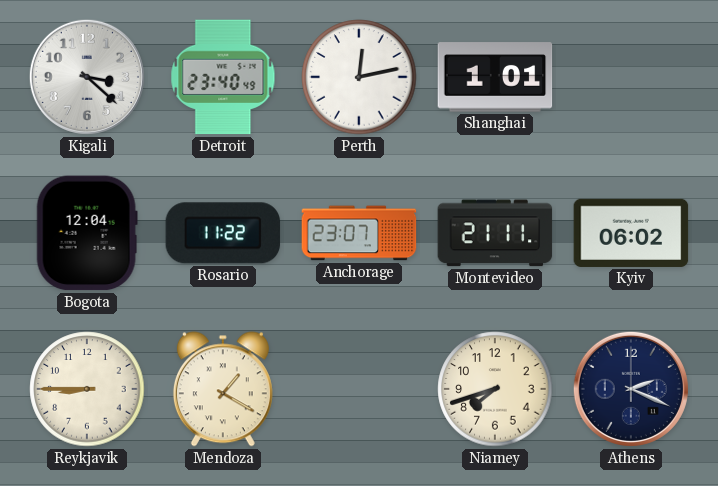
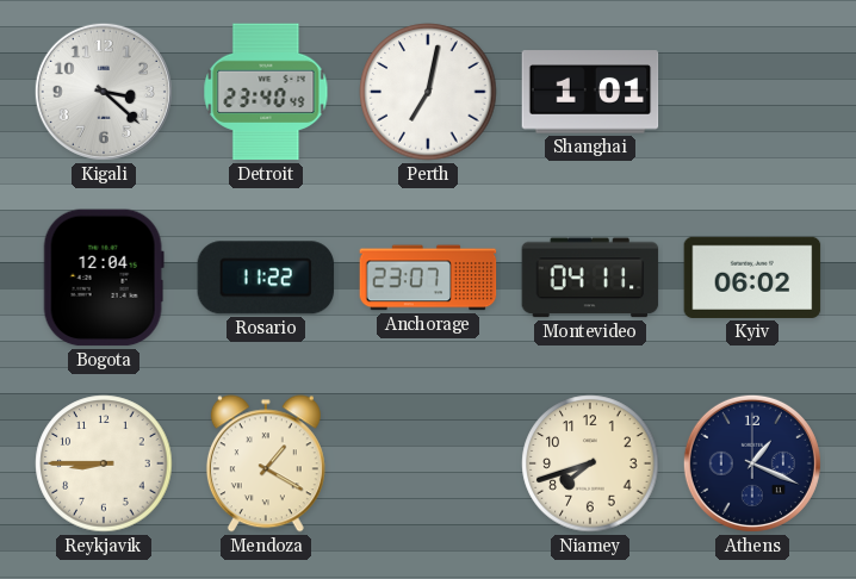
Perth: 12:13 -> 7:02 (428, 92)
Montevideo: 21:11 -> 04:11 (590, 278)
Athens: 2:19 -> 1:19 (752, 463)
